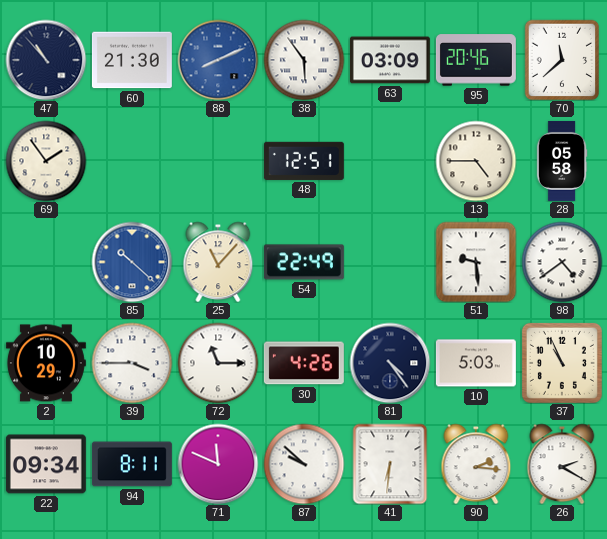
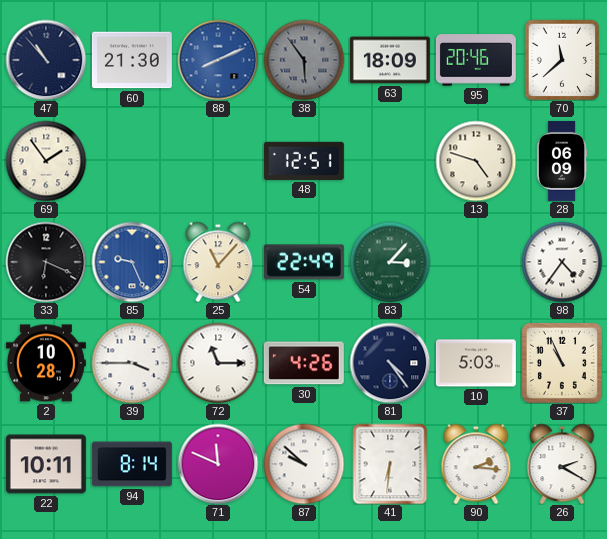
38 dial: white -> grey (304, 60)
63: 03:09 -> 18:09 (390, 60)
13: 4:45 -> 4:48 (476, 161)
28: 05:58 -> 06:09 (562, 161)
33: none -> 6:19 (46, 262)
85: 10:22 -> 9:26 (132, 262)
83: none -> 3:07 (390, 262)
51: 9:29 -> none (476, 262)
98: 4:39 -> 4:36 (562, 262)
2: 10:29 -> 10:28 (46, 363)
22: 09:34 -> 10:11 (46, 464)
94: 8:11 -> 8:14 (132, 464)
